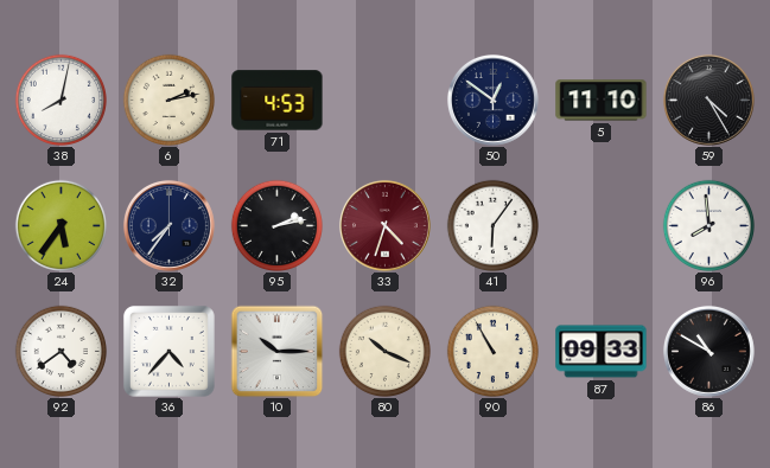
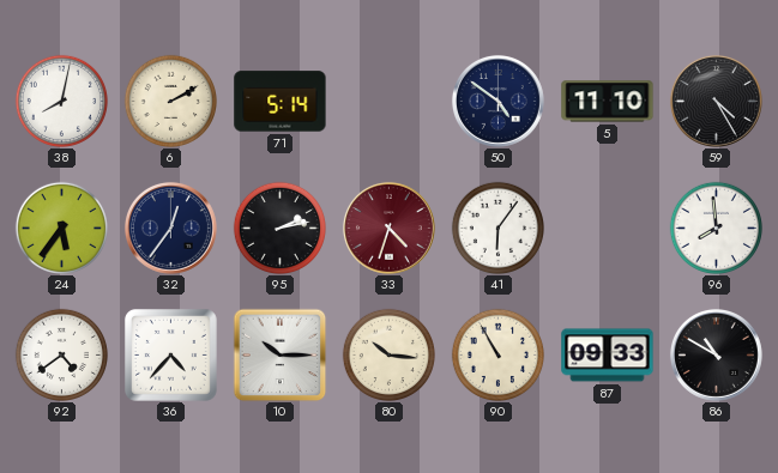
6: 2:13 -> 2:10 (170, 101)
71: 4:53 -> 5:14 (281, 102)
50: 12:51 -> 4:51 (497, 101)
32: 7:36 -> 12:36 (170, 228)
80: 10:19 -> 10:16 (388, 354)
